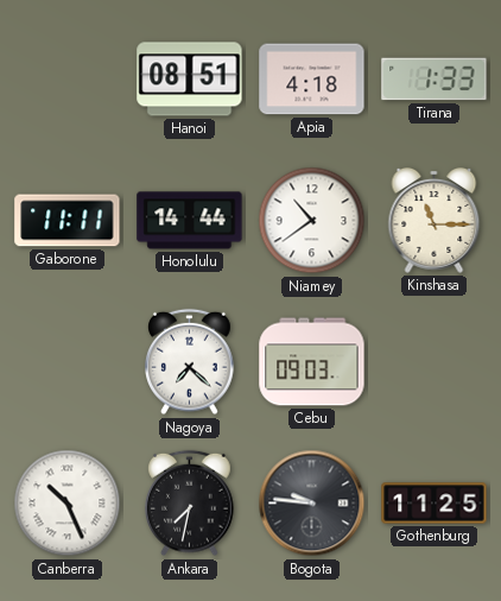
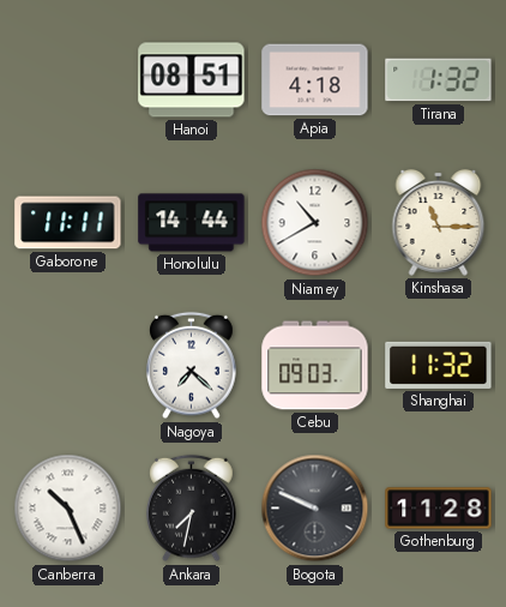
Tirana: 1:33 -> 1:32 (439, 80)
Niamey: 10:39 -> 10:40 (315, 223)
Shanghai: none -> 11:32 (439, 365)
Bogota: 9:46 -> 9:49 (315, 509)
Gothenburg: 11:25 -> 11:28 (439, 509)
